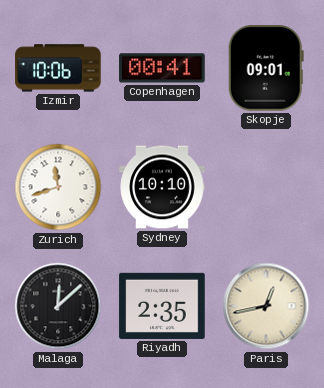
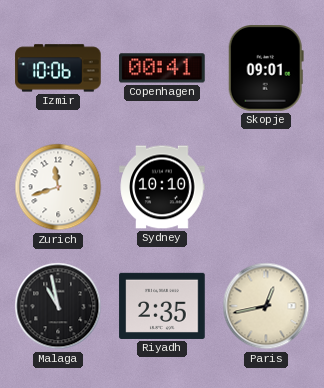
Malaga: 12:08 -> 10:58 (58, 306)
